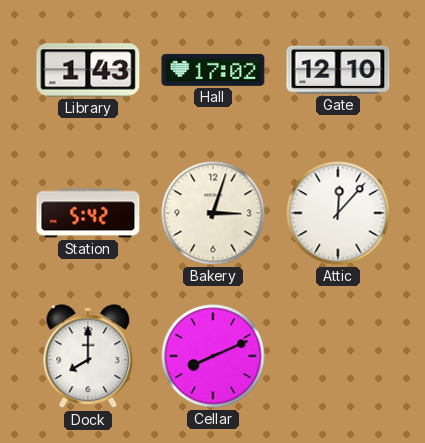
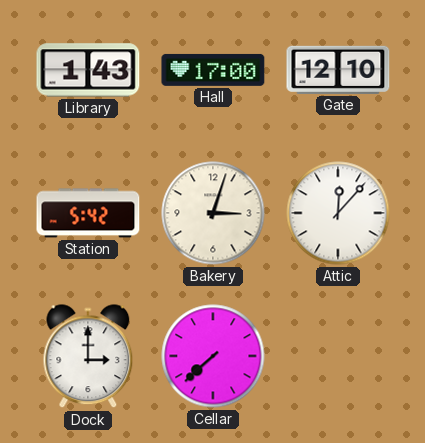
Hall: 17:02 -> 17:00 (213, 70)
Dock: 8:00 -> 3:00 (88, 357)
Cellar: 8:11 -> 7:38 (213, 356)
